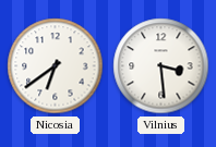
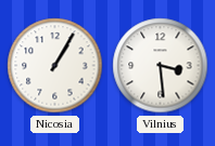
Nicosia: 6:39 -> 1:05 (55, 66)
